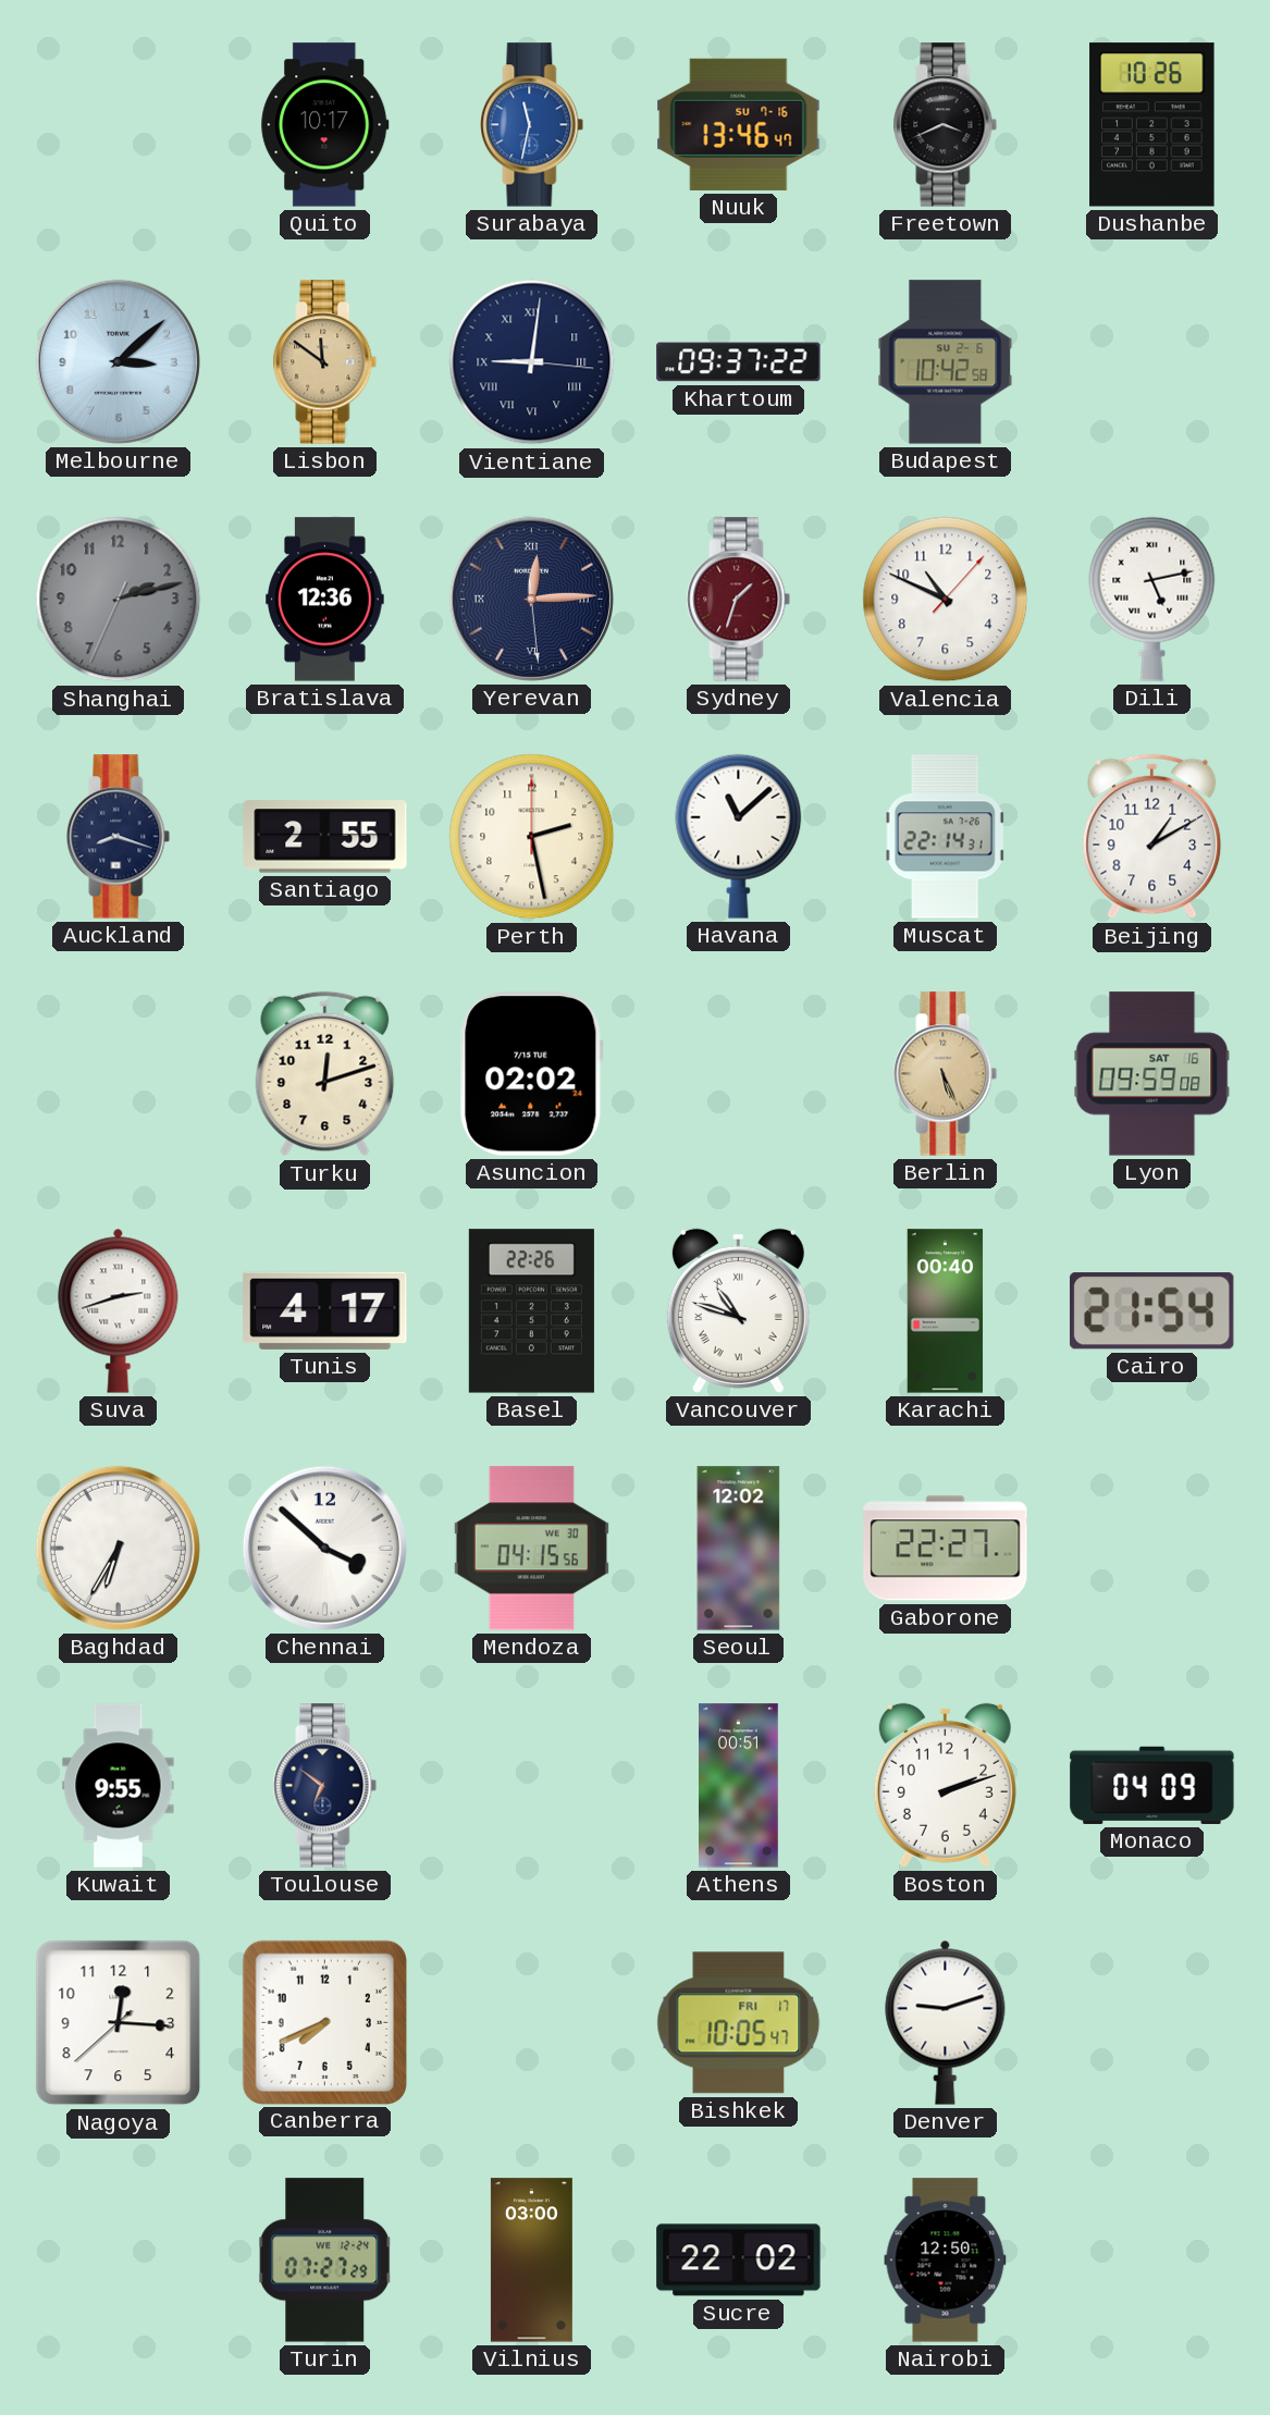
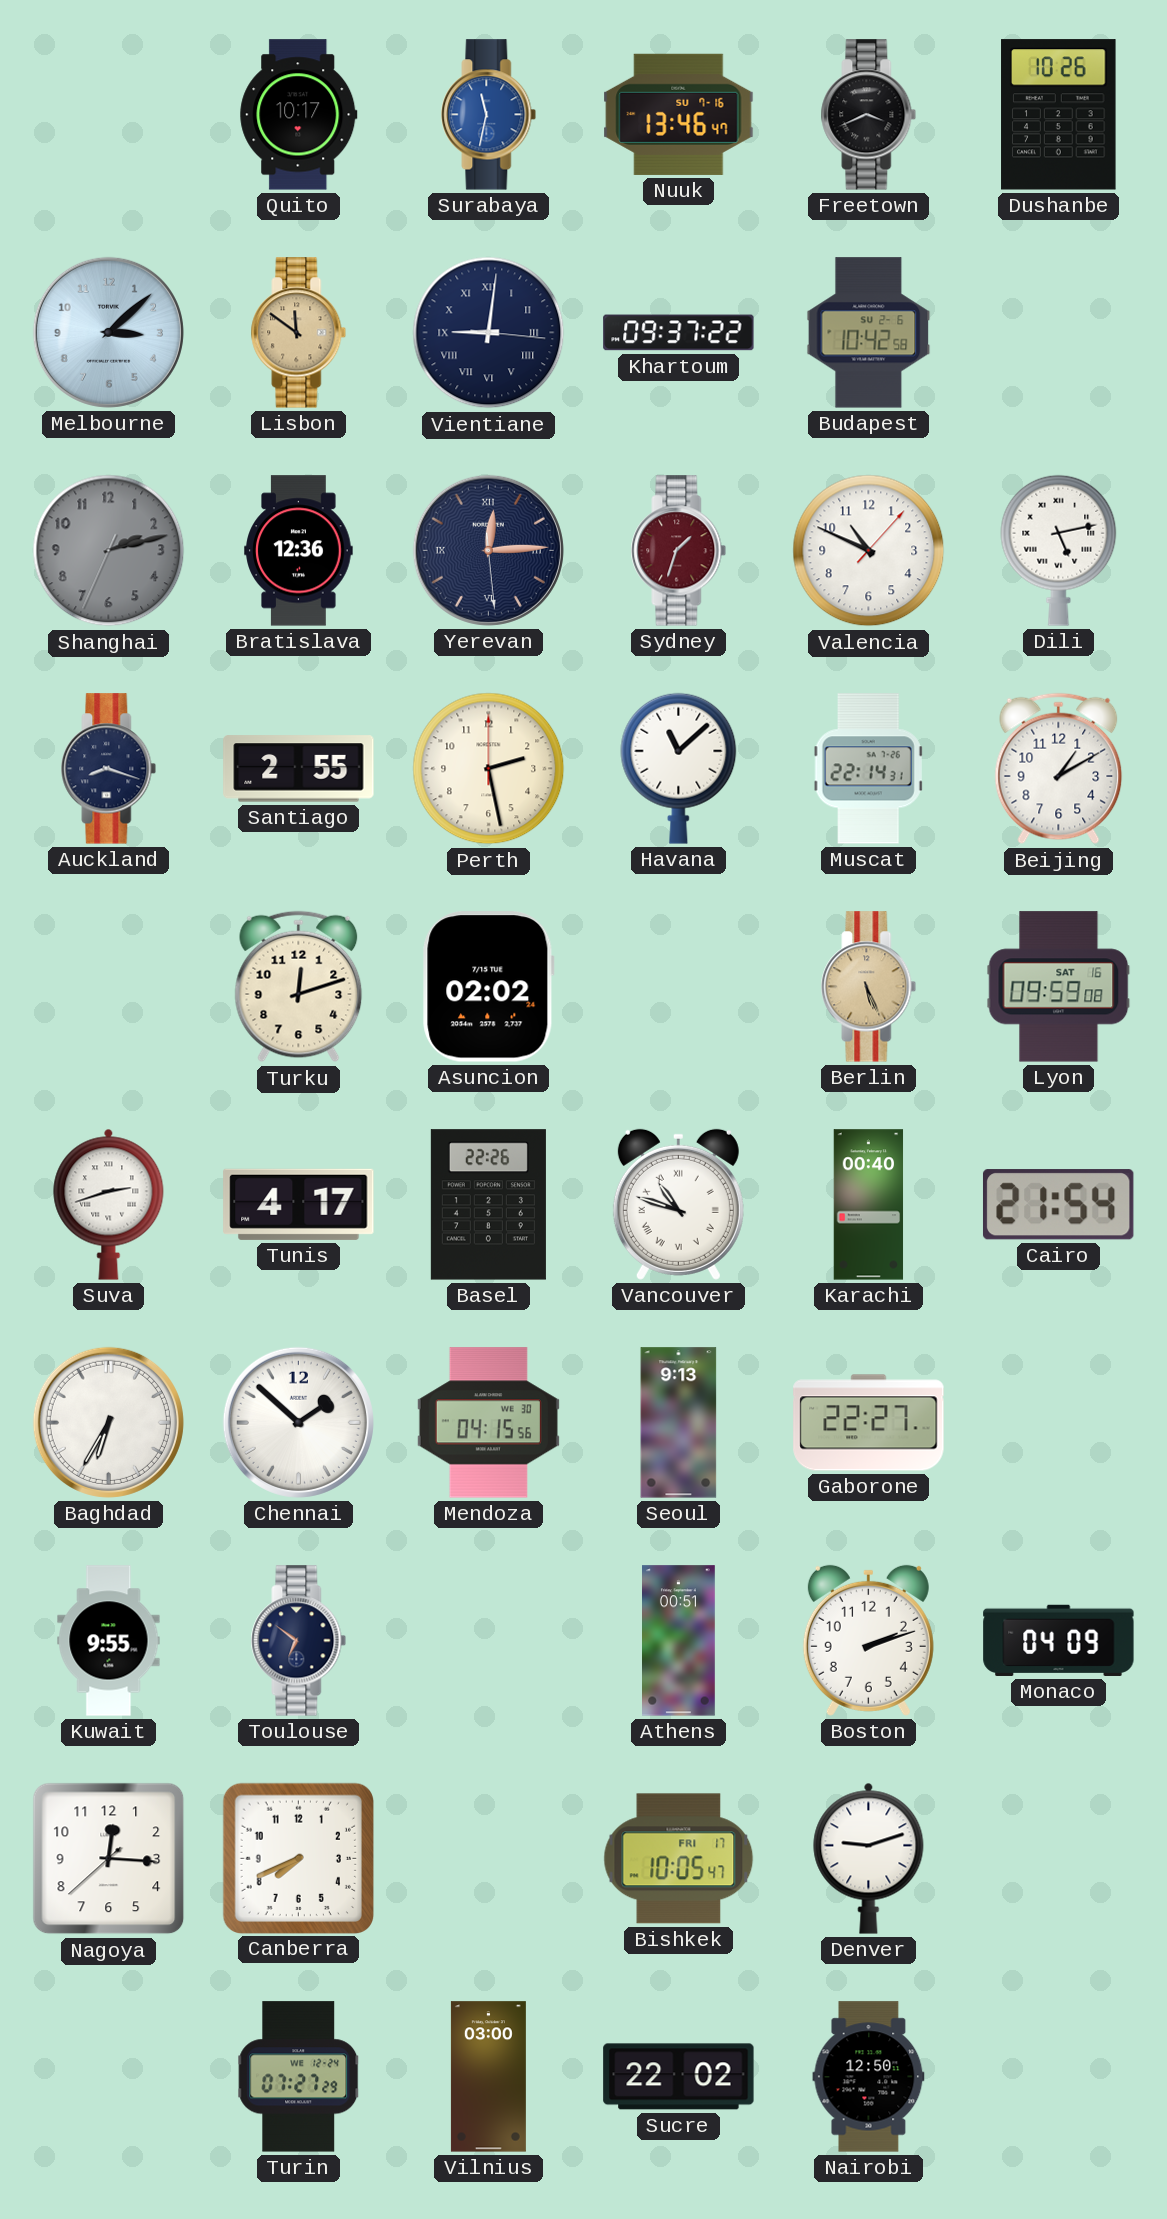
Chennai: 3:52 -> 1:52 (298, 1422)
Seoul: 12:02 -> 9:13 (679, 1423)
